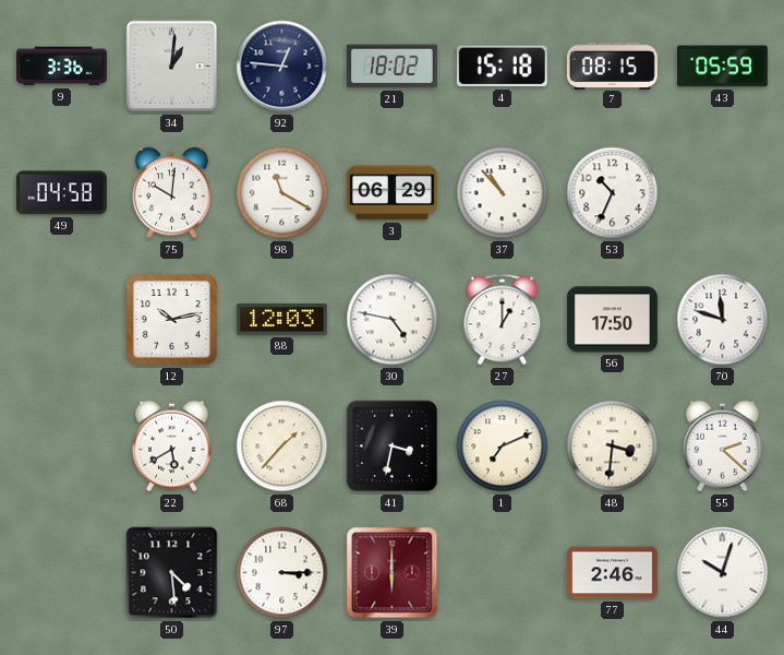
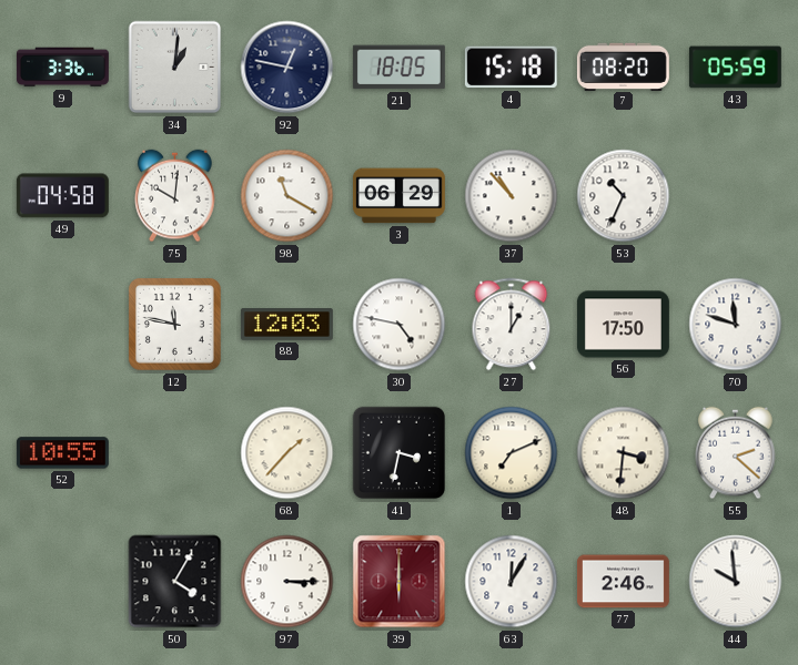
92: 12:46 -> 12:47 (287, 68)
21: 18:02 -> 18:05 (398, 68)
7: 08:15 -> 08:20 (623, 66)
12: 10:13 -> 11:47 (174, 324)
52: none -> 10:55 (62, 453)
22: 5:40 -> none (172, 446)
50: 4:29 -> 4:05 (175, 582)
63: none -> 12:05 (512, 582)
44: 10:03 -> 9:59 (736, 582)
